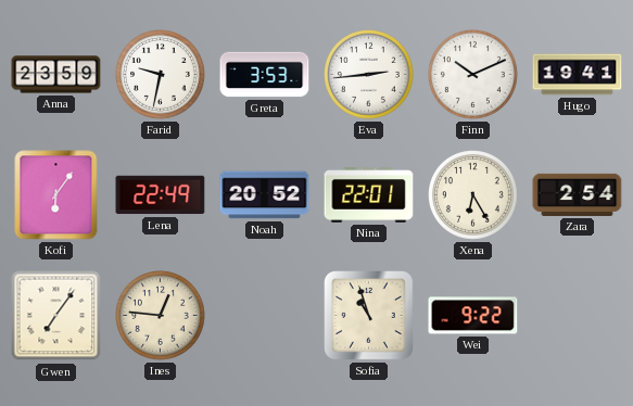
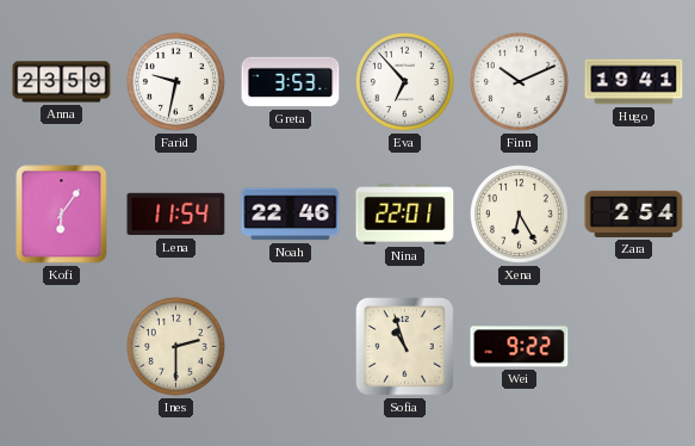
Eva: 2:44 -> 6:53 (405, 82)
Lena: 22:49 -> 11:54 (176, 215)
Noah: 20:52 -> 22:46 (291, 215)
Gwen: 7:06 -> none (56, 316)
Ines: 12:46 -> 2:30 (176, 347)
